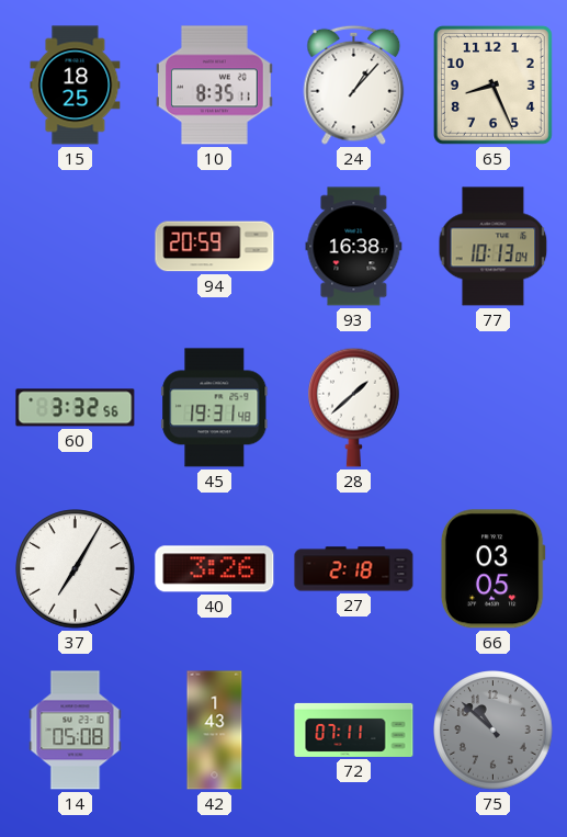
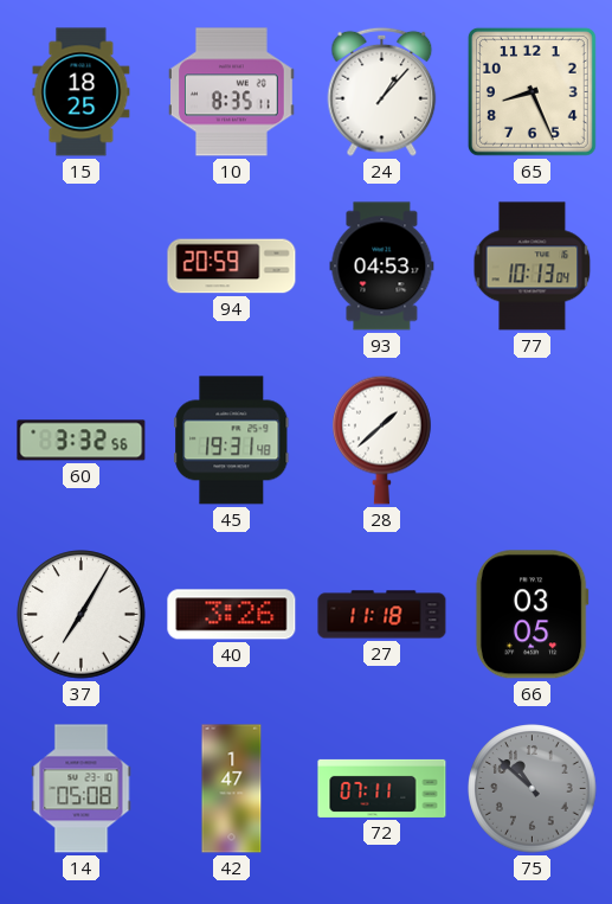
93: 16:38 -> 04:53 (382, 267)
27: 2:18 -> 11:18 (382, 615)
42: 1:43 -> 1:47 (232, 789)
